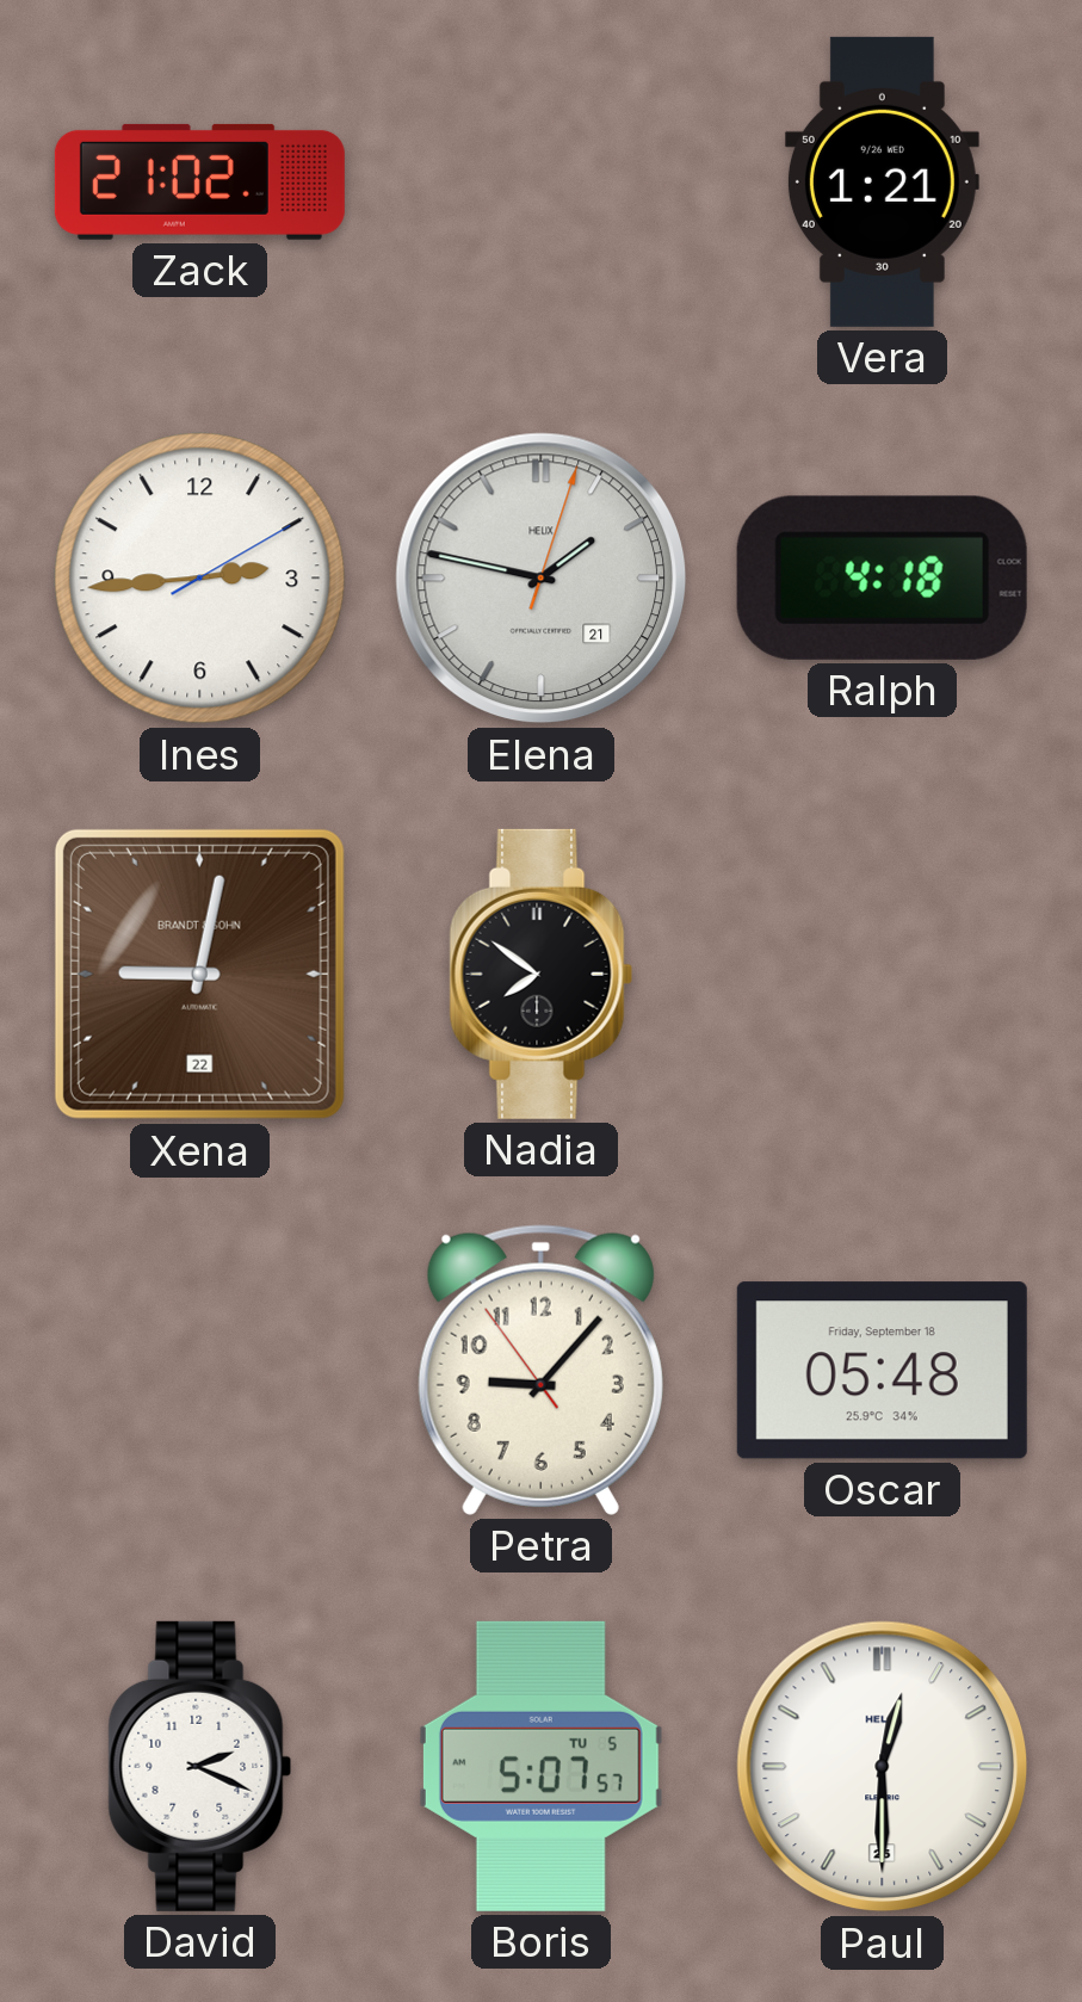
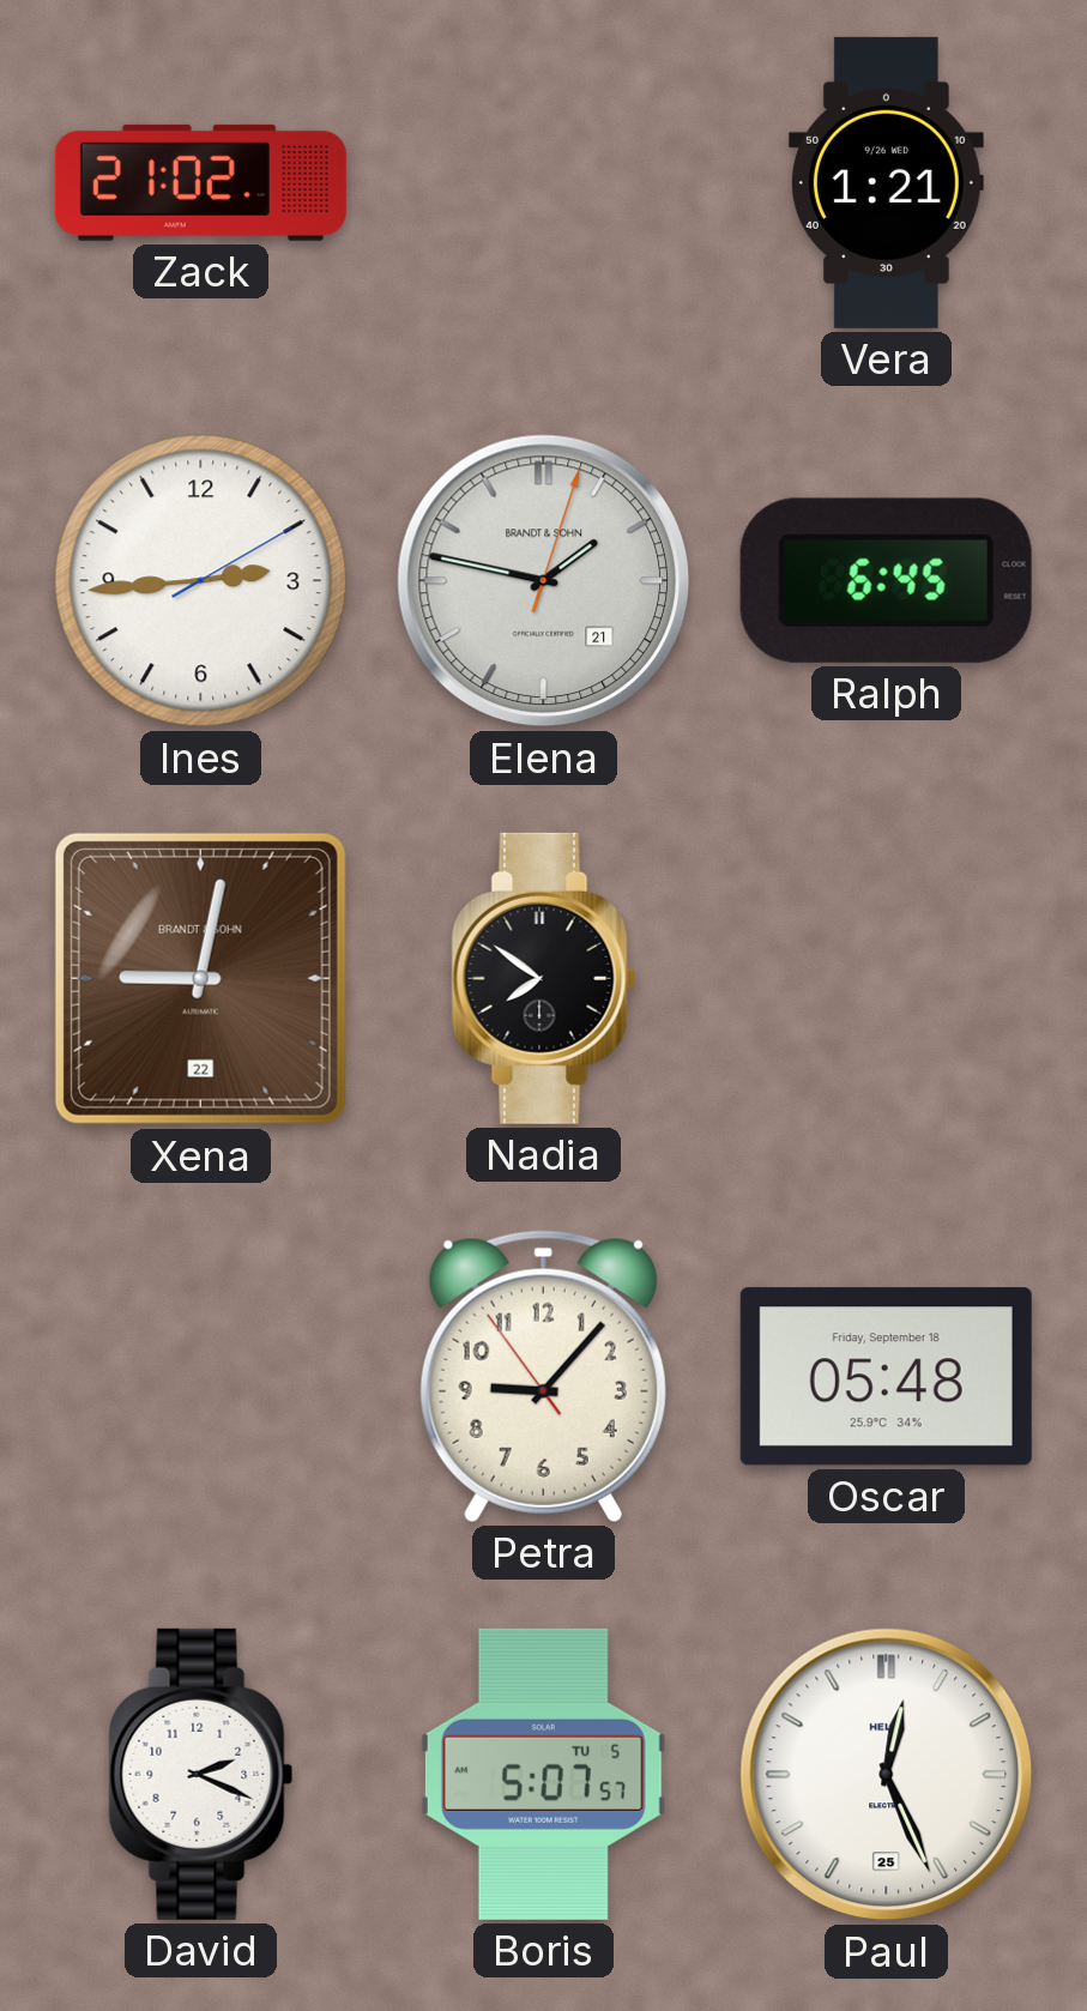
Elena brand: HELIX -> BRANDT & SOHN (544, 581)
Ralph: 4:18 -> 6:45 (886, 580)
Paul: 12:30 -> 12:26 (887, 1775)
